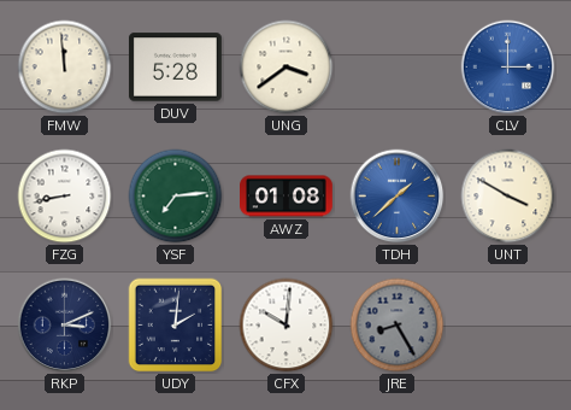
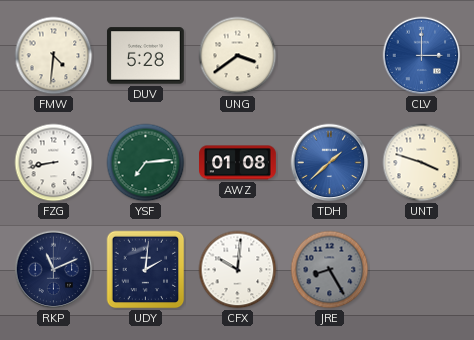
FMW: 11:59 -> 4:31 (54, 56)
UNT: 3:50 -> 3:48 (422, 163)
RKP: 3:11 -> 11:11 (54, 270)
